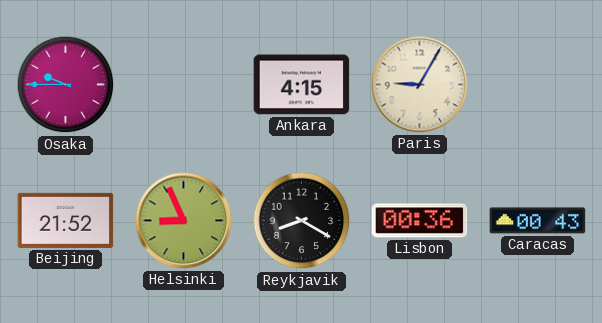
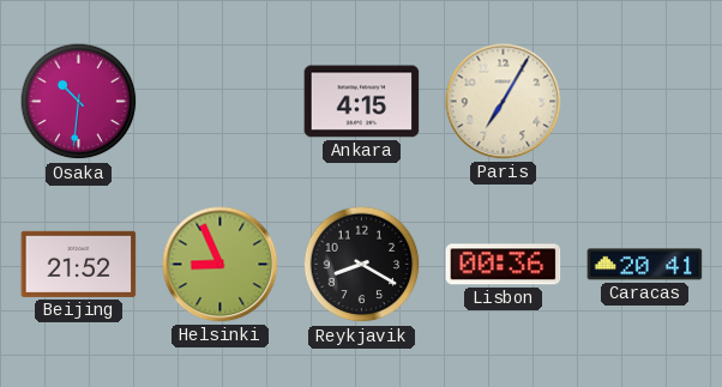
Osaka: 9:45 -> 10:31 (79, 102)
Paris: 9:05 -> 7:05 (504, 102)
Caracas: 00:43 -> 20:41 (645, 265)
